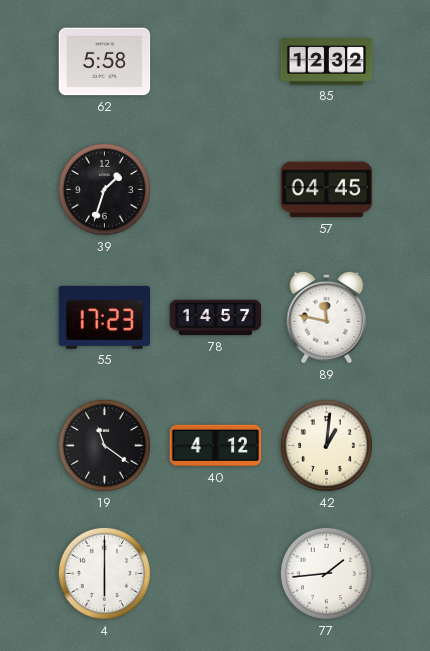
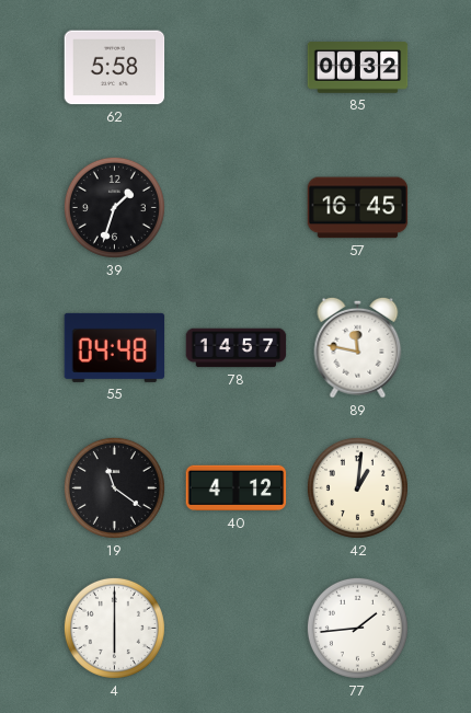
85: 12:32 -> 00:32 (358, 68)
57: 04:45 -> 16:45 (358, 208)
55: 17:23 -> 04:48 (115, 347)
